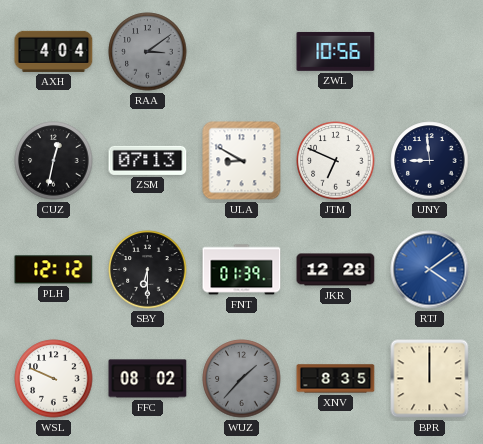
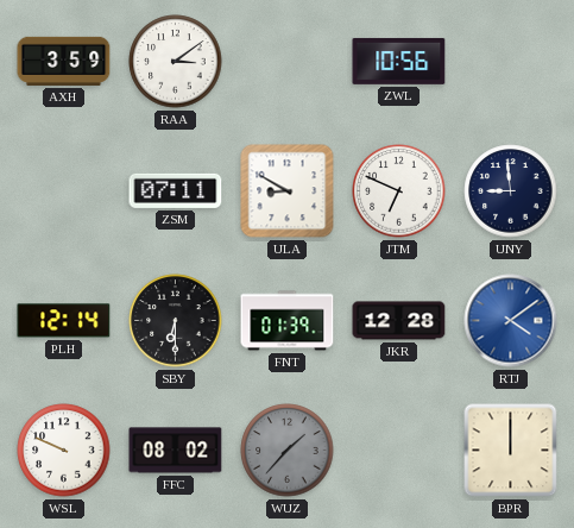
AXH: 4:04 -> 3:59 (64, 61)
RAA dial: grey -> white (176, 62)
CUZ: 12:32 -> none (54, 161)
ZSM: 07:13 -> 07:11 (176, 190)
PLH: 12:12 -> 12:14 (64, 321)
XNV: 8:35 -> none (336, 379)
